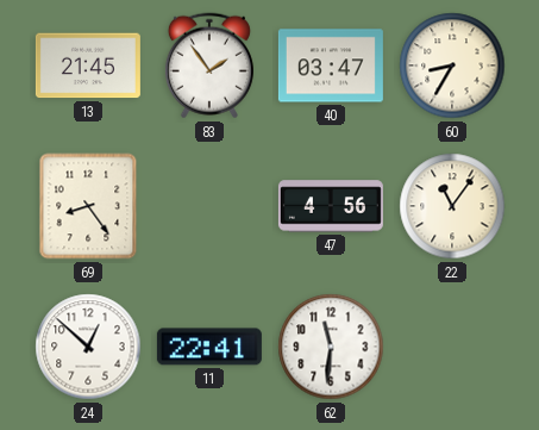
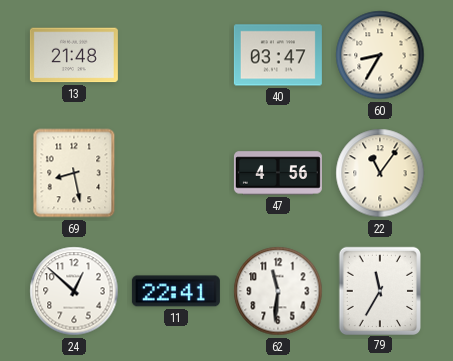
13: 21:45 -> 21:48 (74, 55)
83: 1:54 -> none (209, 66)
69: 8:24 -> 8:28 (74, 173)
79: none -> 11:35 (379, 290)
